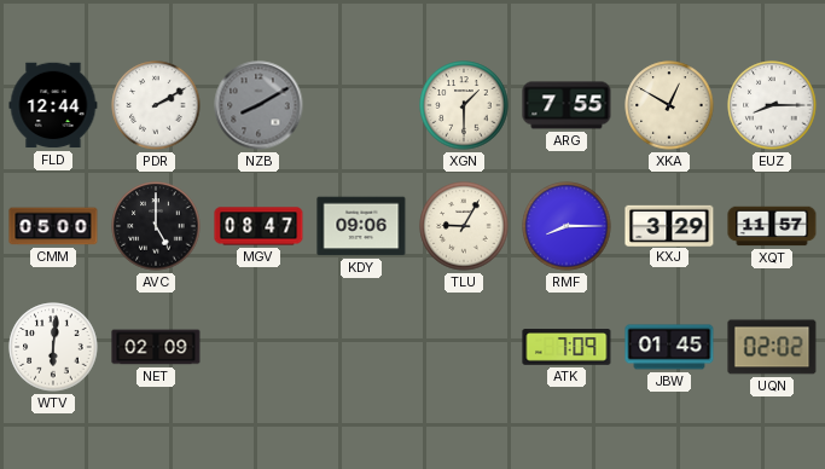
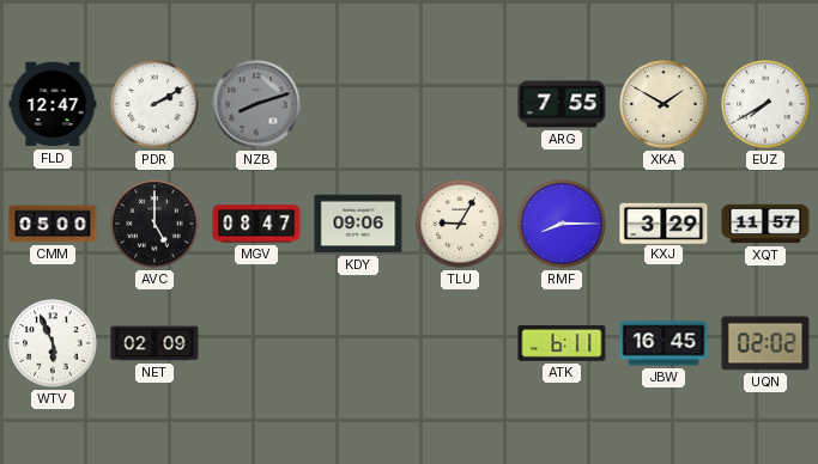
FLD: 12:44 -> 12:47 (53, 104)
NZB: 8:10 -> 8:12 (256, 104)
XGN: 1:30 -> none (464, 105)
XKA: 12:50 -> 1:50 (664, 104)
EUZ: 8:15 -> 7:40 (765, 104)
WTV: 6:01 -> 5:56 (53, 343)
ATK: 7:09 -> 6:11 (562, 343)
JBW: 01:45 -> 16:45 (664, 343)
